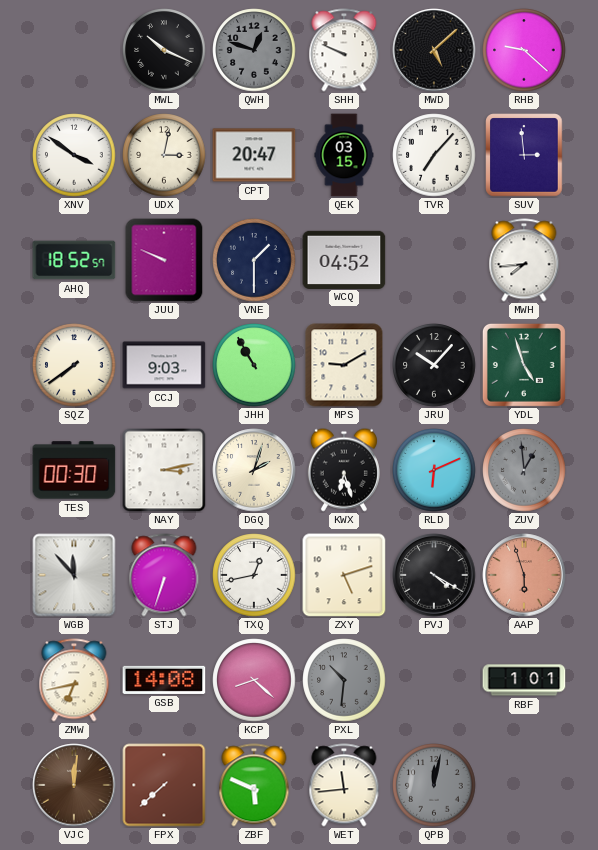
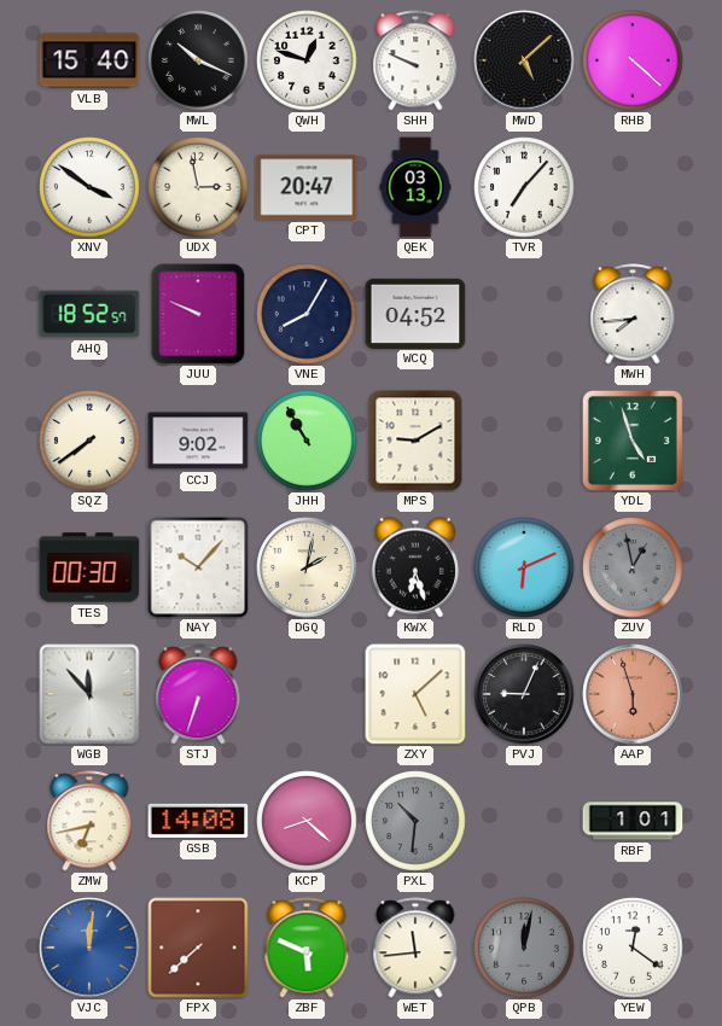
VLB: none -> 15:40 (89, 60)
QWH dial: grey -> white (307, 60)
RHB: 9:22 -> 4:22 (633, 60)
UDX: 3:02 -> 2:58 (198, 187)
QEK: 03:15 -> 03:13 (415, 187)
SUV: 2:59 -> none (524, 155)
VNE: 1:30 -> 8:05 (307, 314)
CCJ: 9:03 -> 9:02 (198, 441)
JRU: 10:07 -> none (434, 365)
NAY: 3:13 -> 10:07 (198, 567)
DGQ: 2:03 -> 2:02 (307, 567)
ZUV: 12:59 -> 12:58 (633, 567)
TXQ: 12:43 -> none (254, 575)
ZXY: 5:12 -> 5:08 (415, 694)
PVJ: 4:20 -> 9:04 (524, 694)
VJC dial: brown -> blue (89, 948)
YEW: none -> 12:21 (633, 948)
